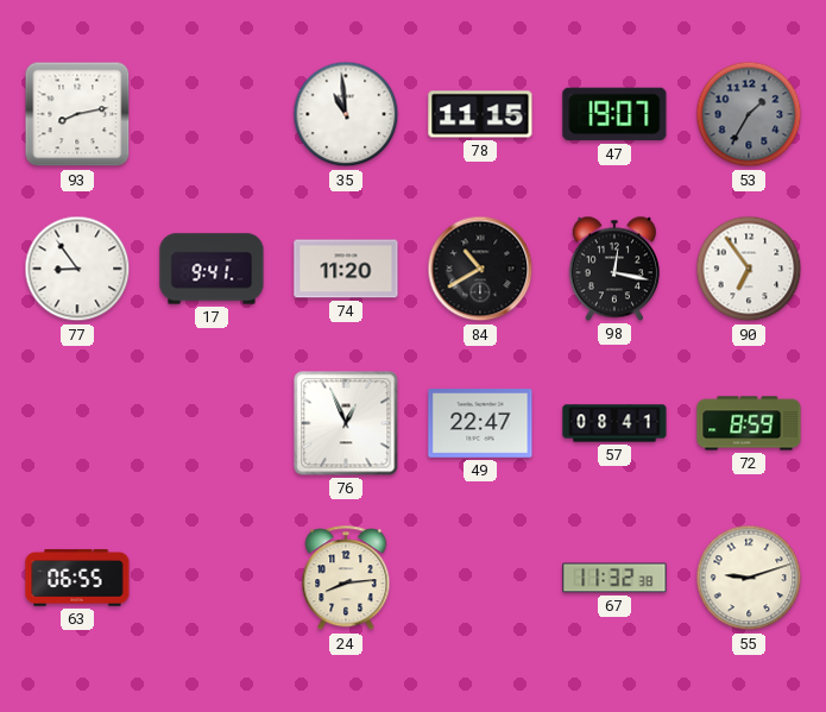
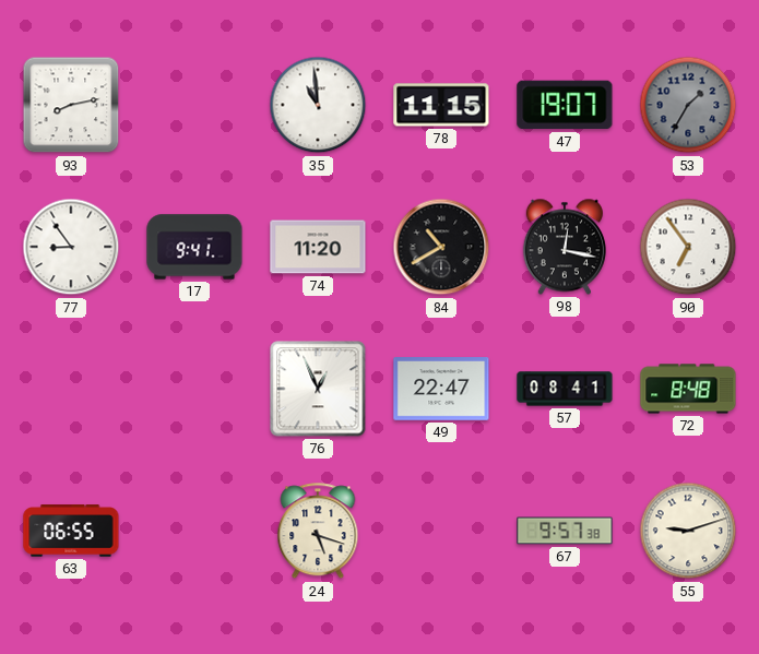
72: 8:59 -> 8:48 (688, 389)
24: 8:14 -> 5:18 (318, 532)
67: 11:32 -> 9:57 (565, 531)
